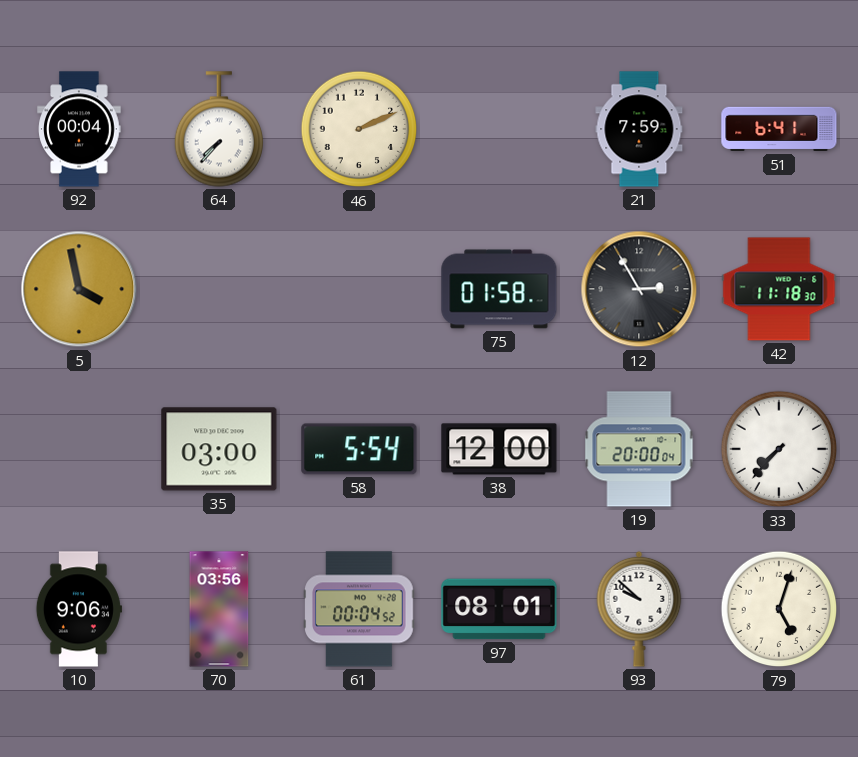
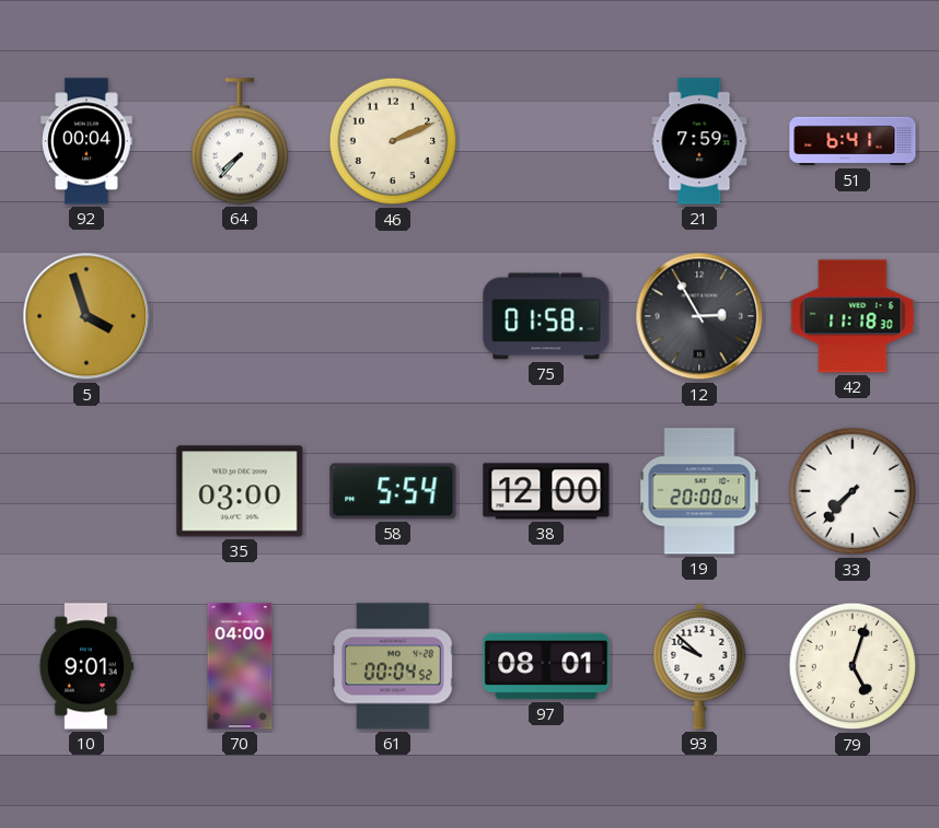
5: 3:58 -> 3:57 (86, 316)
10: 9:06 -> 9:01 (86, 666)
70: 03:56 -> 04:00 (240, 666)
